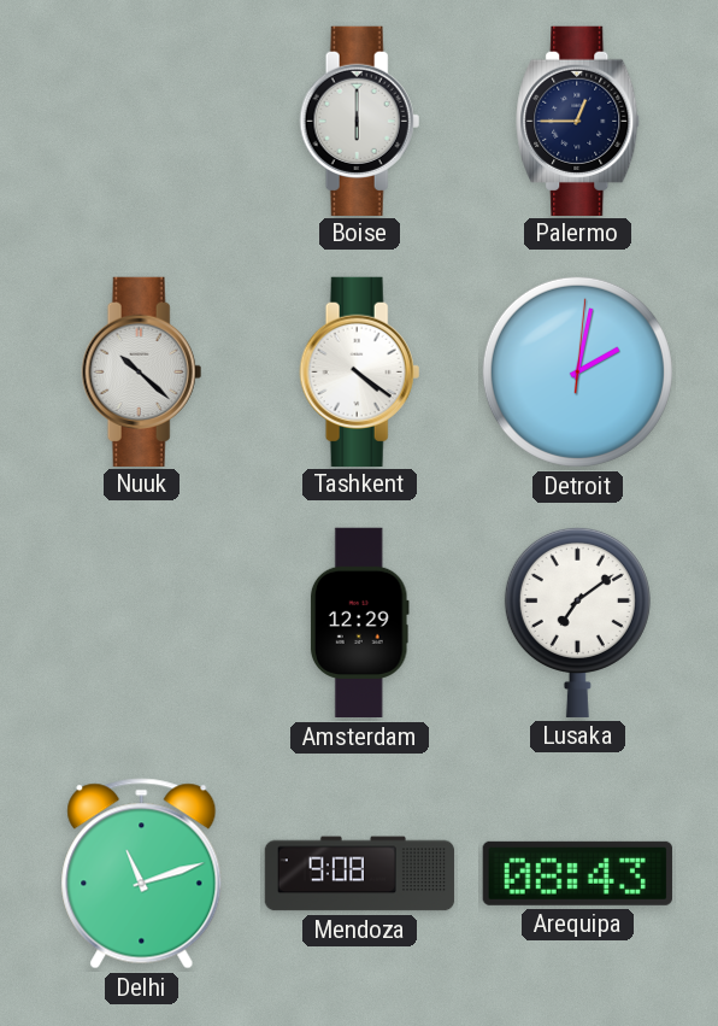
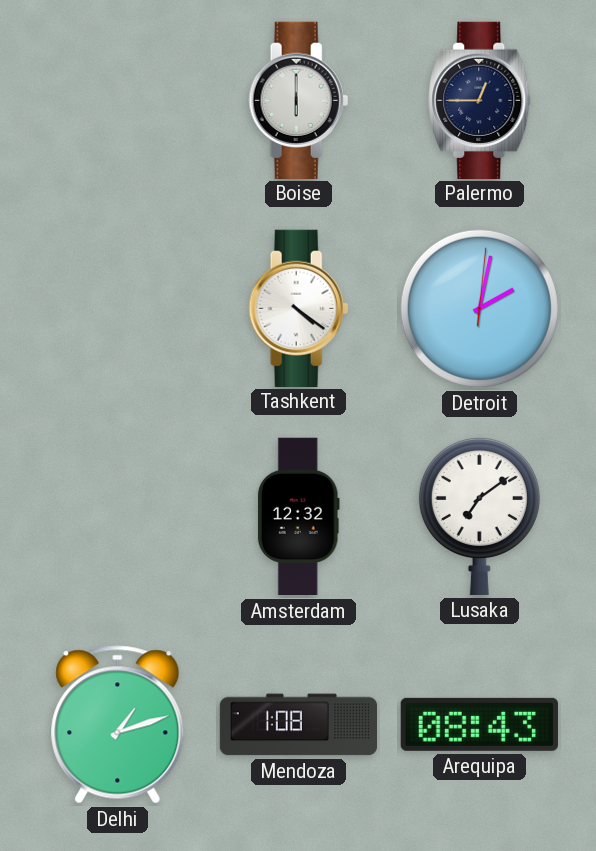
Nuuk: 10:22 -> none (142, 371)
Amsterdam: 12:29 -> 12:32 (298, 517)
Delhi: 11:12 -> 1:12 (118, 725)
Mendoza: 9:08 -> 1:08 (299, 725)
